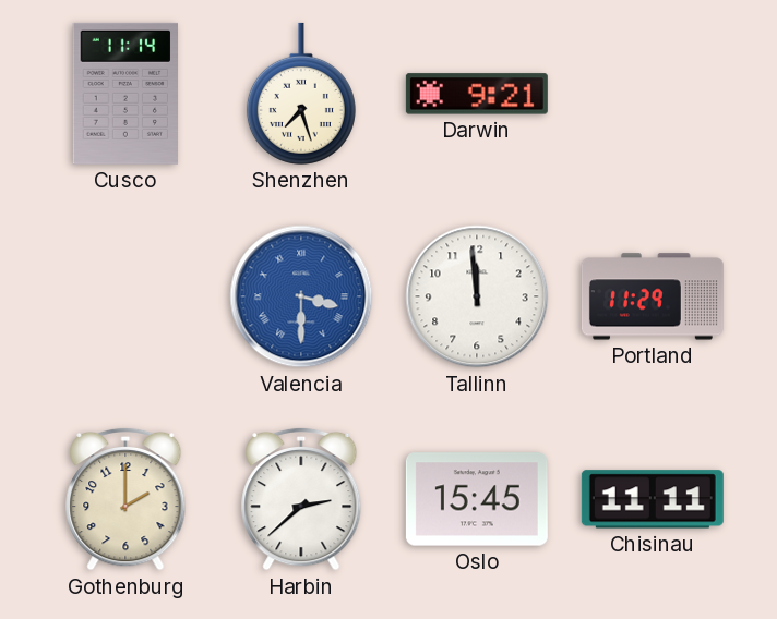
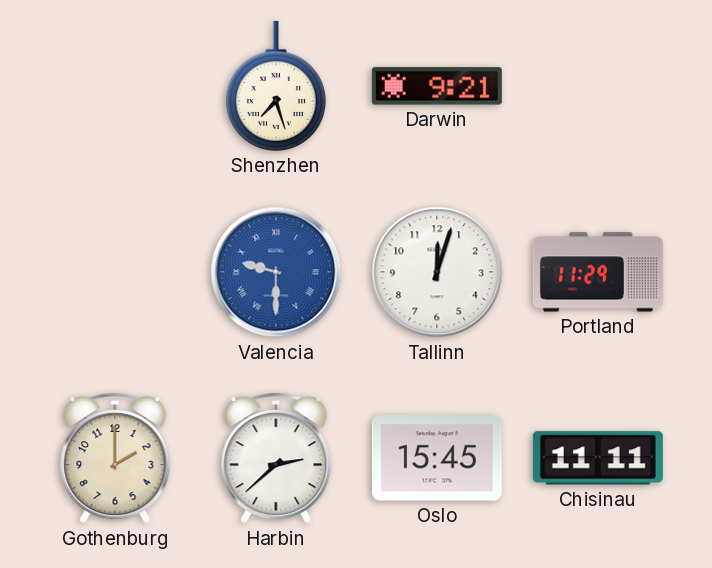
Cusco: 11:14 -> none (125, 94)
Valencia: 3:30 -> 9:30 (276, 272)
Tallinn: 11:59 -> 12:03 (437, 272)
